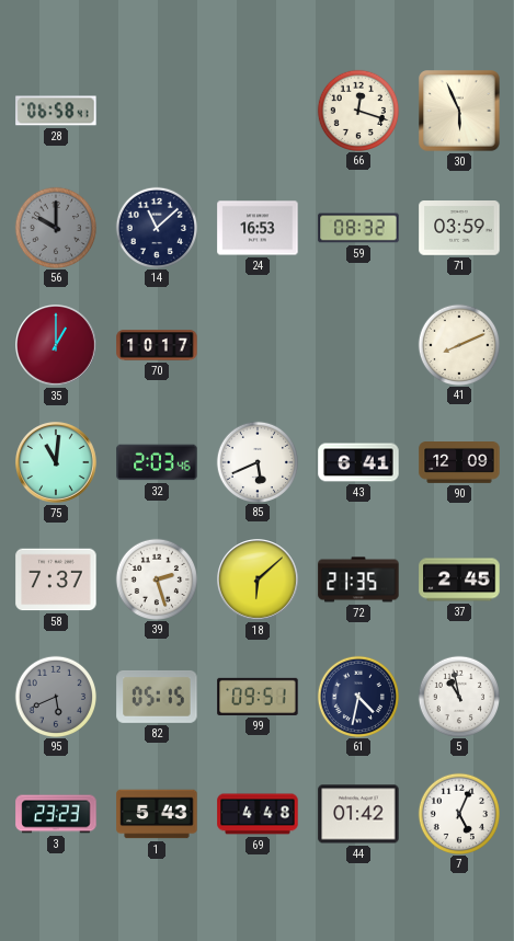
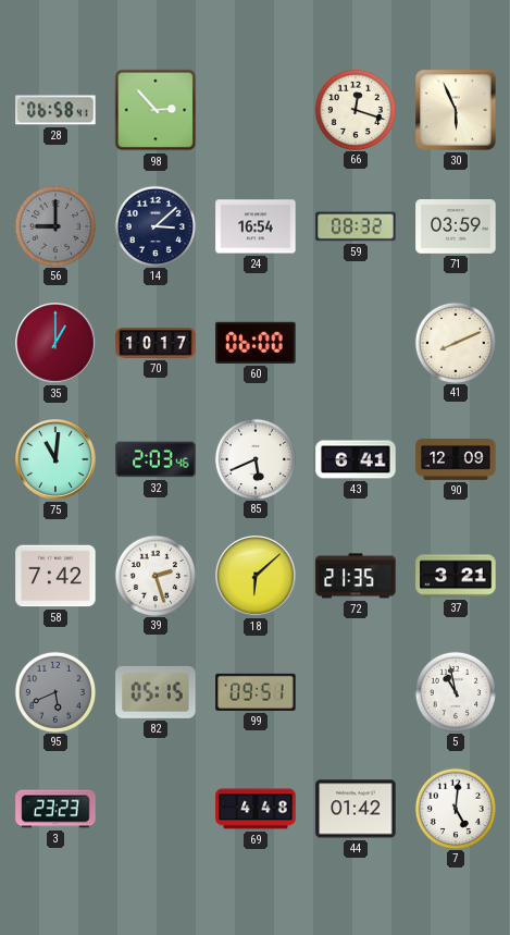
98: none -> 2:53 (156, 110)
56: 10:00 -> 9:00 (54, 225)
14: 11:08 -> 3:08 (154, 225)
24: 16:53 -> 16:54 (256, 226)
60: none -> 06:00 (256, 343)
58: 7:37 -> 7:42 (55, 576)
37: 2:45 -> 3:21 (456, 576)
61: 4:32 -> none (357, 696)
1: 5:43 -> none (157, 814)
7: 5:04 -> 5:01 (455, 808)
